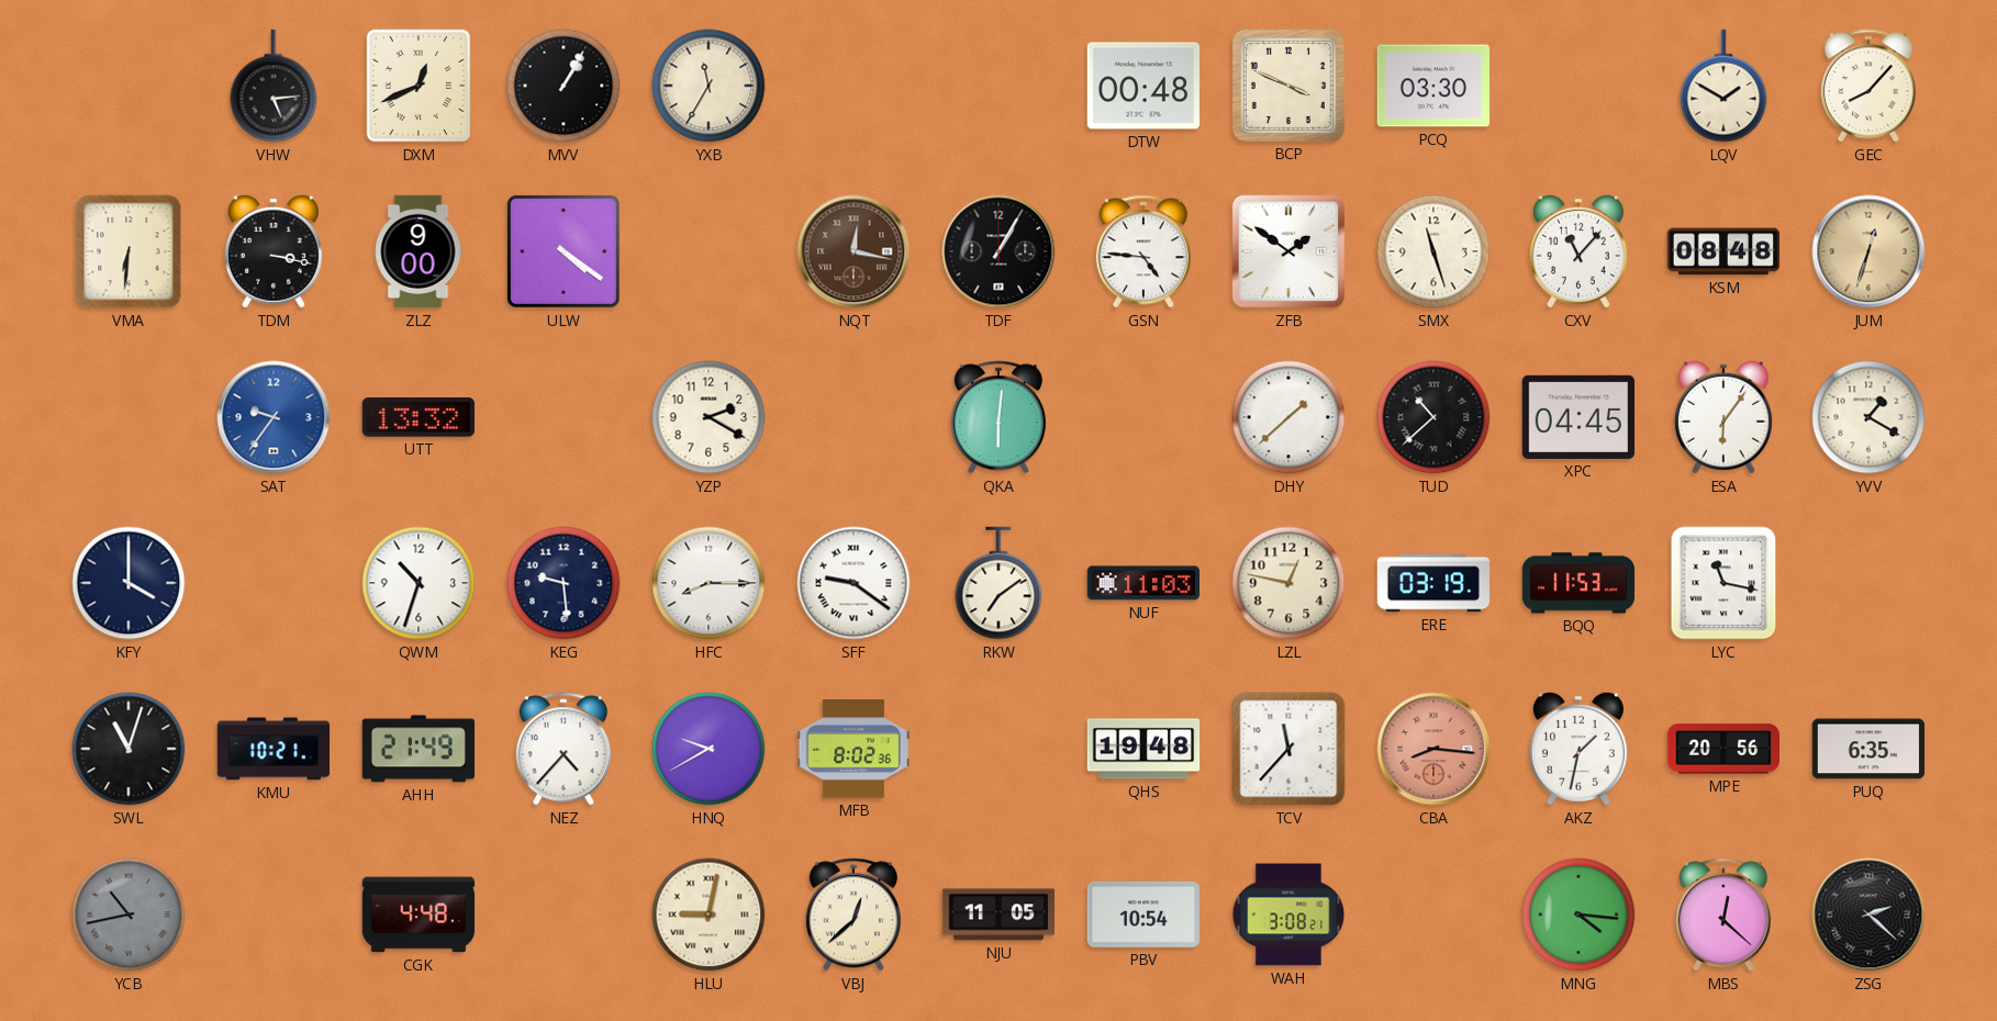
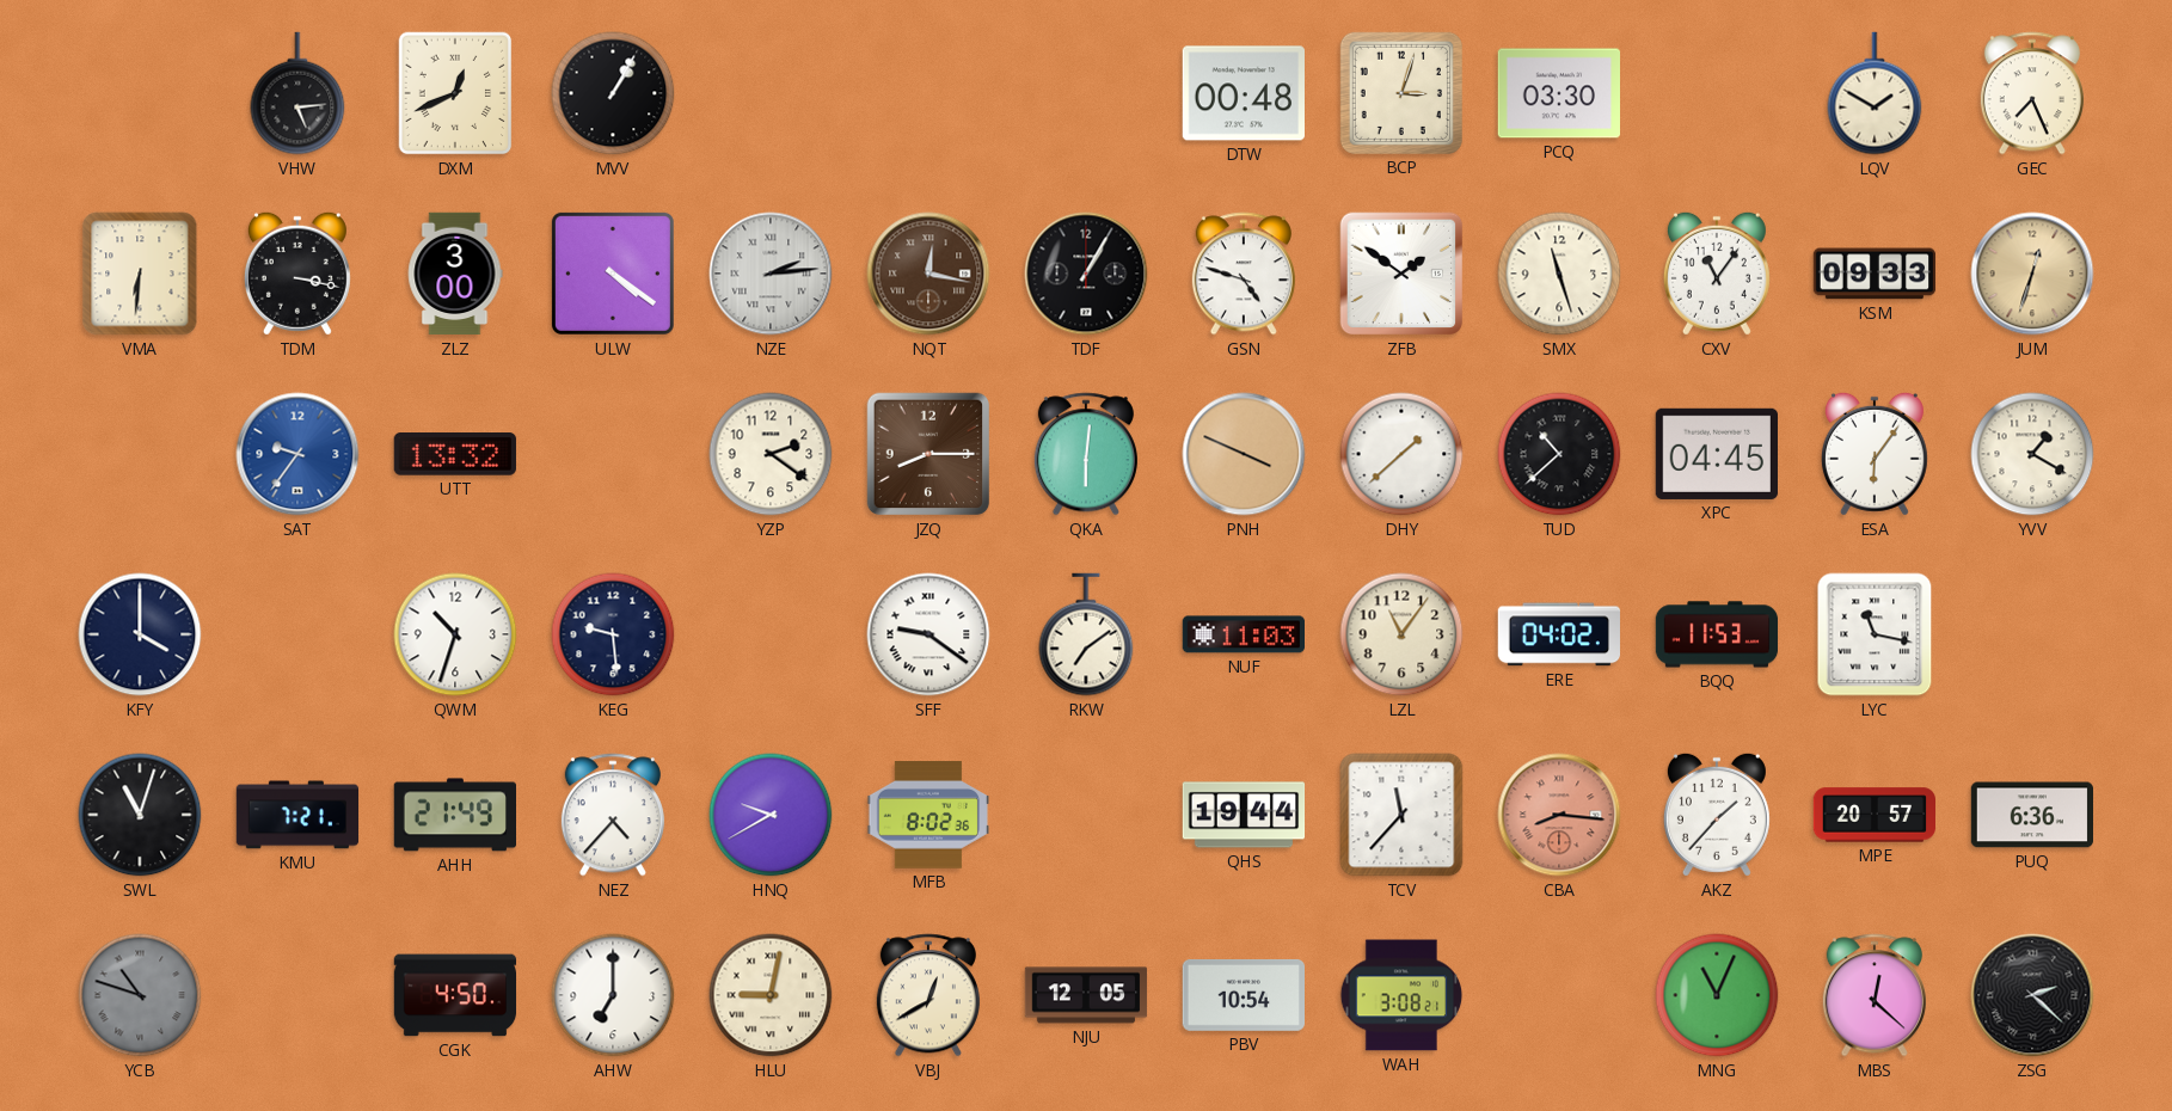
YXB: 11:35 -> none (709, 86)
BCP: 3:49 -> 3:03 (1401, 93)
GEC: 8:07 -> 7:26 (2032, 93)
ZLZ: 9:00 -> 3:00 (455, 274)
NZE: none -> 2:14 (771, 274)
GSN: 4:46 -> 4:48 (1244, 274)
CXV: 11:07 -> 11:06 (1717, 274)
KSM: 08:48 -> 09:33 (1875, 274)
YZP: 2:20 -> 2:21 (771, 454)
JZQ: none -> 8:15 (928, 454)
PNH: none -> 3:49 (1244, 454)
HFC: 8:15 -> none (709, 583)
LZL: 12:47 -> 11:06 (1401, 634)
ERE: 03:19 -> 04:02 (1558, 634)
KMU: 10:21 -> 7:21 (297, 815)
QHS: 19:48 -> 19:44 (1244, 815)
AKZ: 1:32 -> 1:37 (1717, 815)
MPE: 20:56 -> 20:57 (1875, 815)
PUQ: 6:35 -> 6:36 (2031, 815)
YCB: 10:43 -> 10:48 (140, 995)
CGK: 4:48 -> 4:50 (455, 995)
AHW: none -> 7:00 (613, 995)
VBJ: 12:38 -> 12:40 (928, 995)
NJU: 11:05 -> 12:05 (1086, 995)
MNG: 4:16 -> 11:04 (1717, 995)
